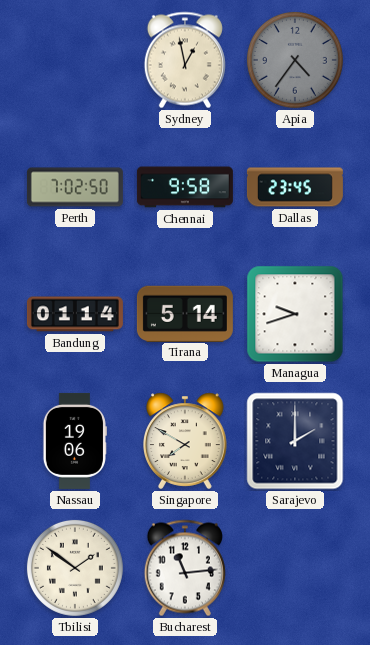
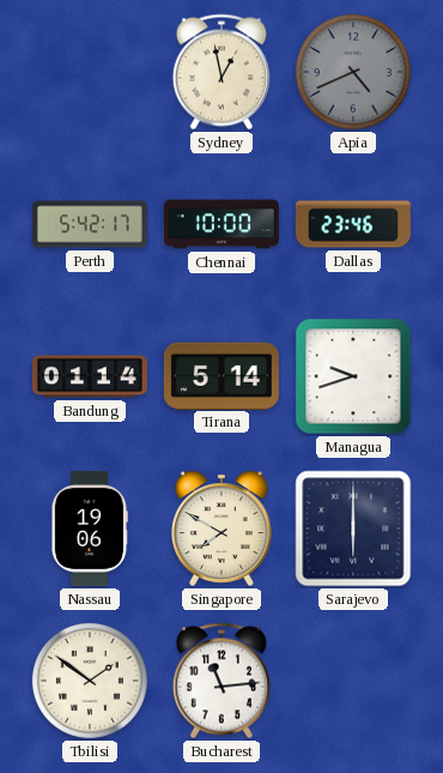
Apia: 4:36 -> 4:41 (353, 72)
Perth: 7:02 -> 5:42 (90, 224)
Chennai: 9:58 -> 10:00 (221, 224)
Dallas: 23:45 -> 23:46 (353, 224)
Sarajevo: 2:00 -> 6:00 (353, 529)
